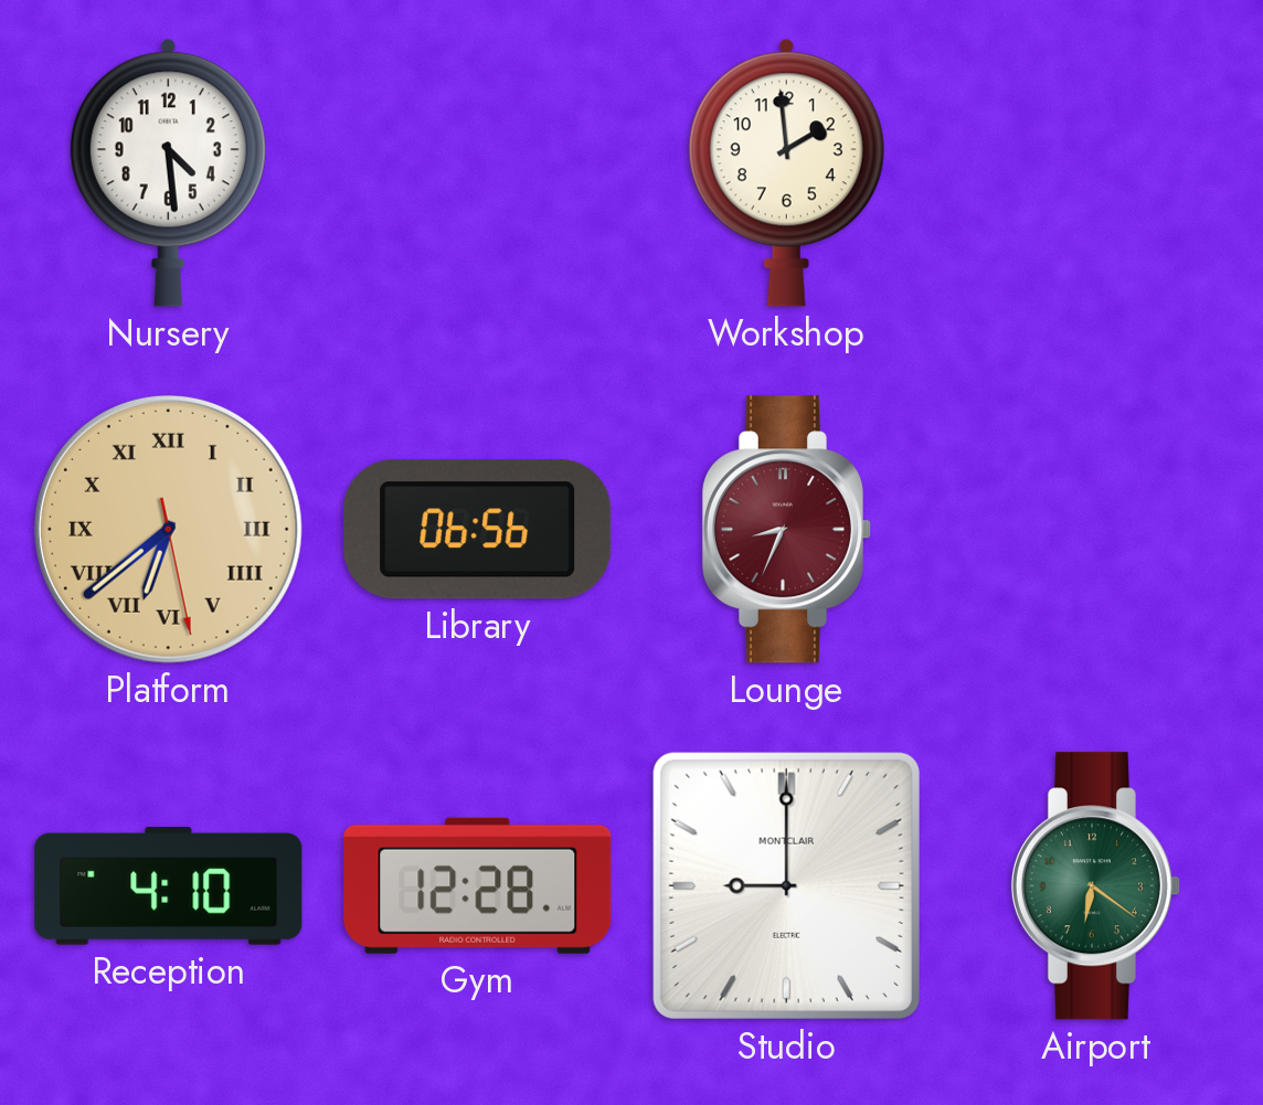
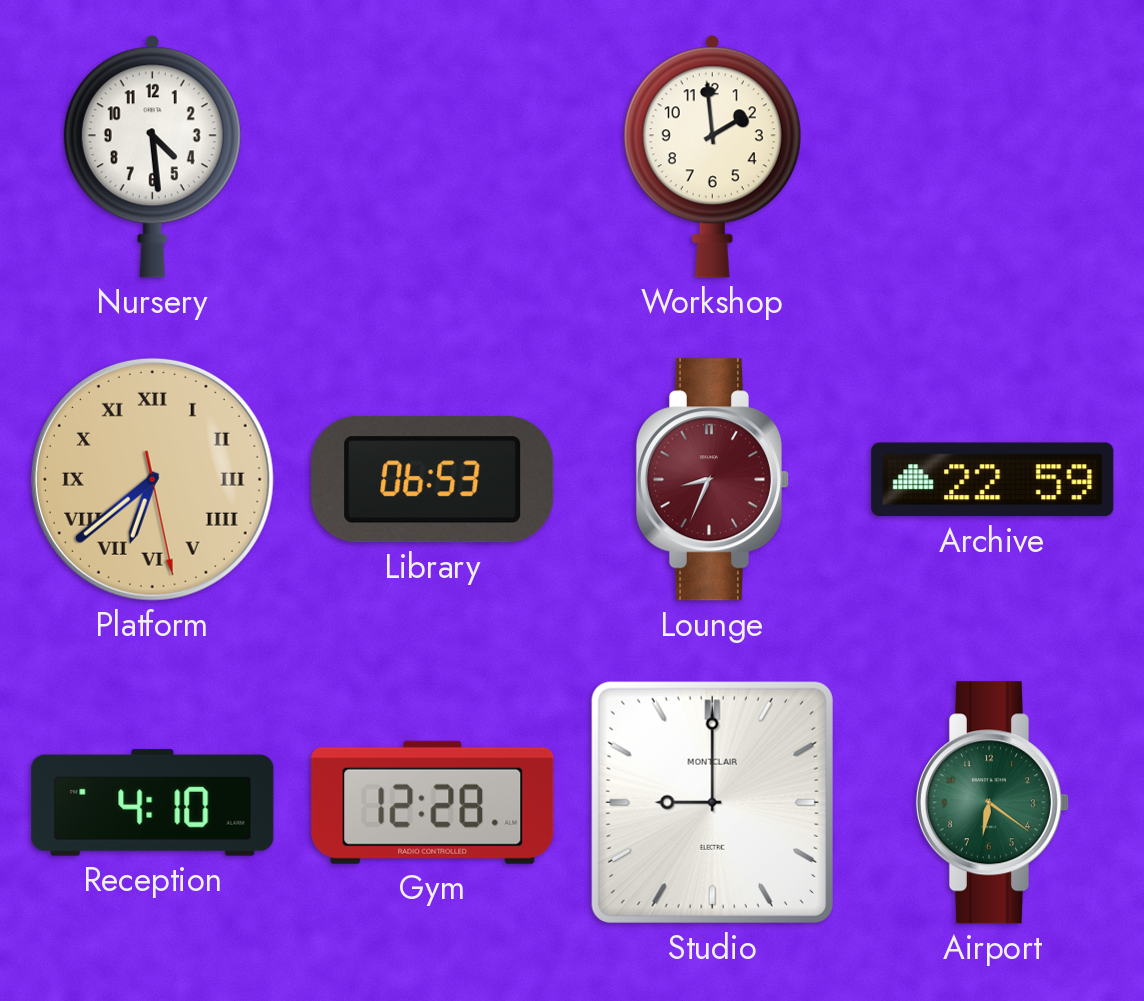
Library: 06:56 -> 06:53 (433, 480)
Archive: none -> 22:59 (993, 480)
